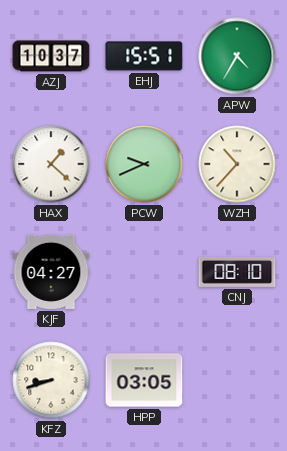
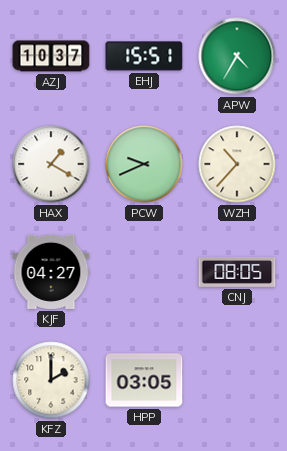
HAX: 1:22 -> 1:20 (51, 164)
CNJ: 08:10 -> 08:05 (237, 272)
KFZ: 8:42 -> 2:00 (51, 380)
